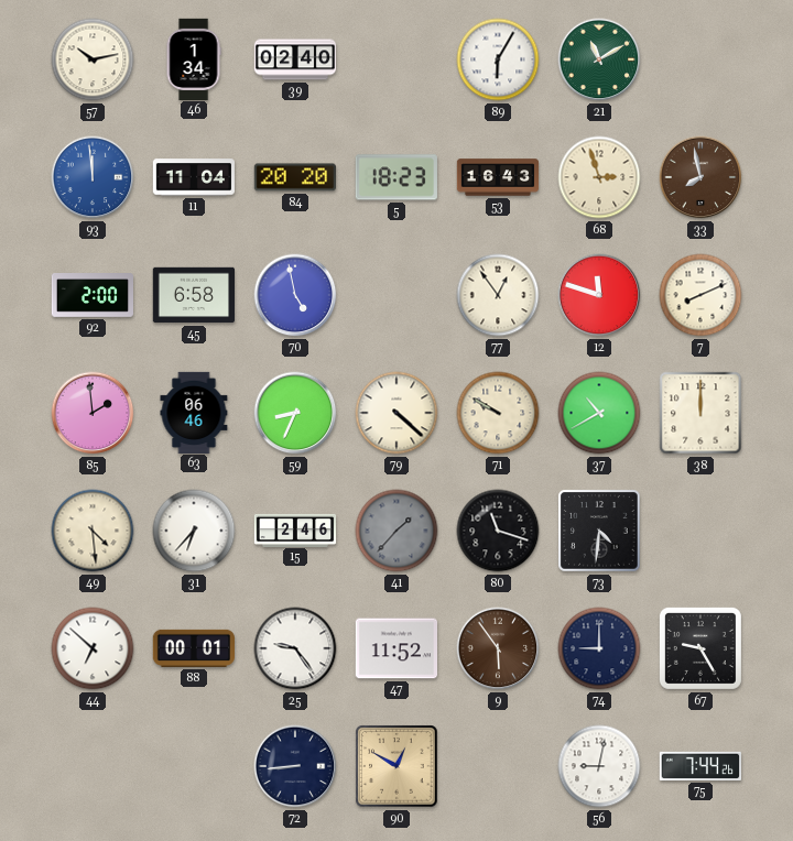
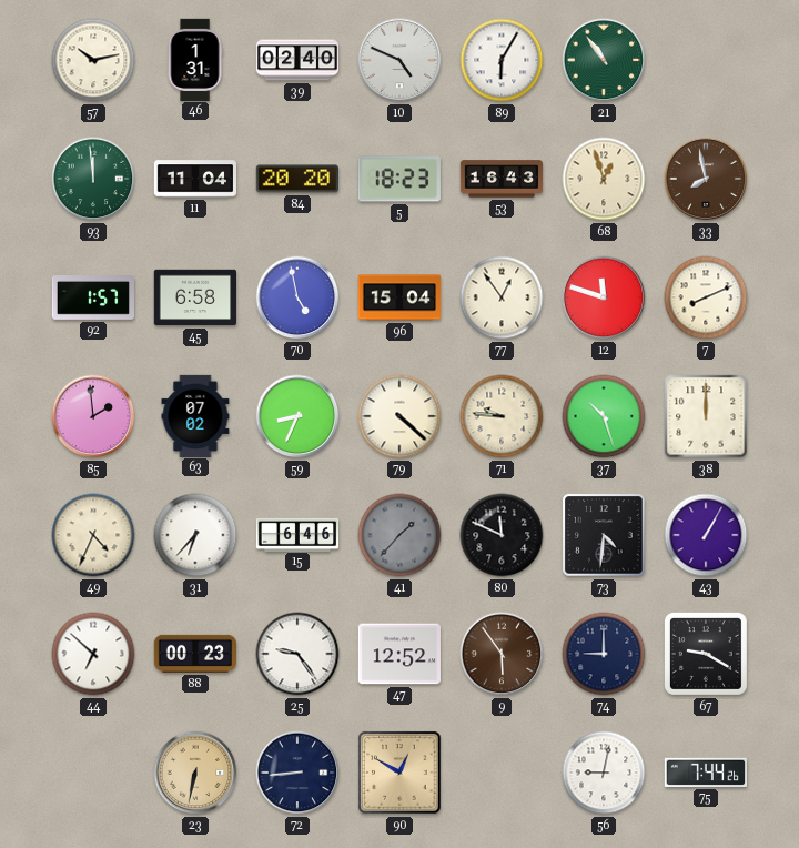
46: 1:34 -> 1:31 (195, 59)
10: none -> 4:49 (399, 60)
21: 11:10 -> 10:54 (604, 60)
93 dial: blue -> green (93, 179)
68: 2:57 -> 12:57 (604, 179)
92: 2:00 -> 1:57 (92, 299)
96: none -> 15:04 (399, 297)
63: 06:46 -> 07:02 (195, 415)
71: 9:50 -> 9:46 (502, 416)
37: 10:40 -> 10:27 (604, 416)
49: 4:29 -> 4:34 (93, 535)
15: 2:46 -> 6:46 (297, 534)
80: 11:18 -> 11:49 (502, 535)
43: none -> 1:05 (706, 535)
88: 00:01 -> 00:23 (194, 654)
47: 11:52 -> 12:52 (398, 654)
67: 9:25 -> 9:20 (706, 654)
23: none -> 6:32 (195, 773)
